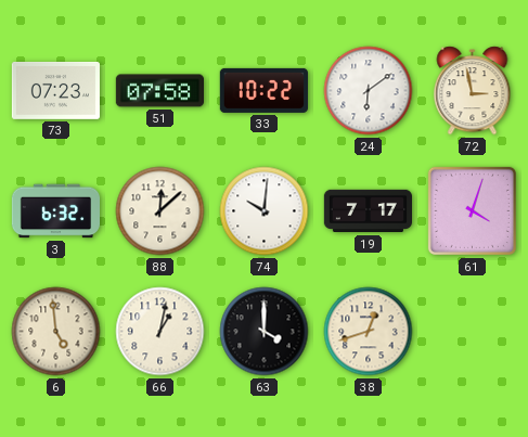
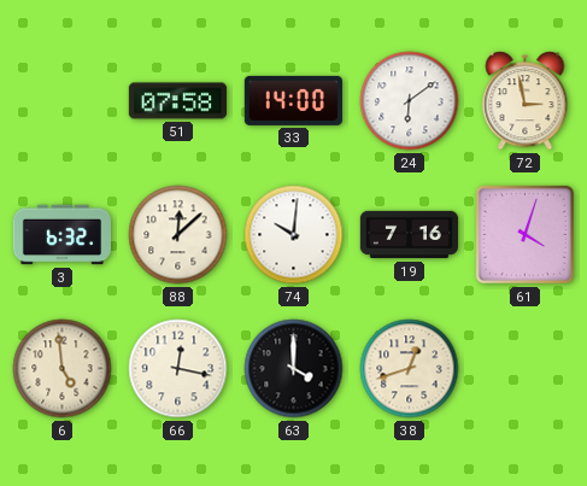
73: 07:23 -> none (55, 90)
33: 10:22 -> 14:00 (293, 100)
19: 7:17 -> 7:16 (409, 235)
66: 1:02 -> 12:17 (178, 369)
